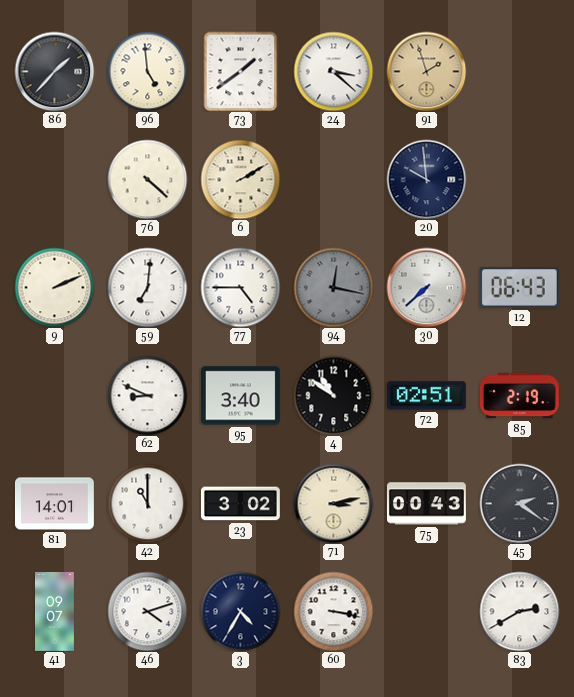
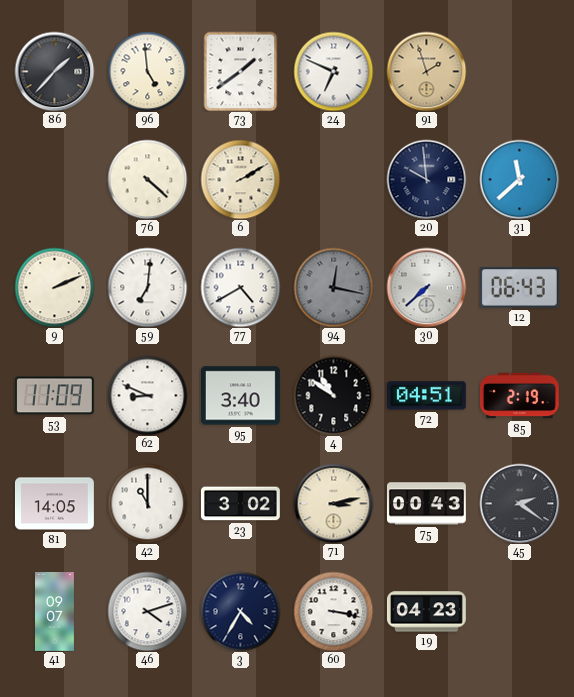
24: 3:22 -> 6:49 (333, 71)
31: none -> 11:38 (519, 179)
77: 4:45 -> 4:40 (240, 287)
53: none -> 11:09 (54, 396)
72: 02:51 -> 04:51 (426, 396)
81: 14:01 -> 14:05 (54, 504)
19: none -> 04:23 (426, 612)
83: 2:40 -> none (519, 611)
